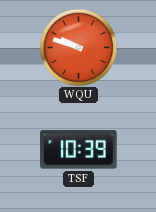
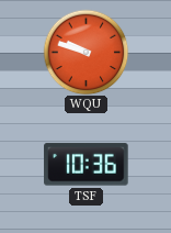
TSF: 10:39 -> 10:36 (87, 165)
